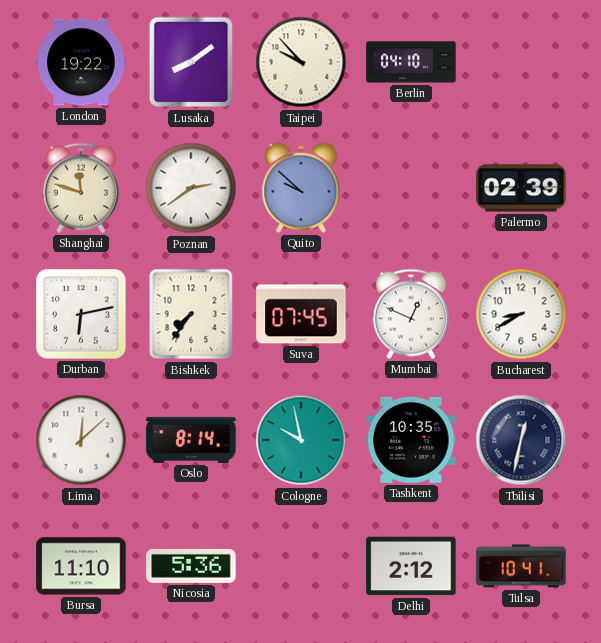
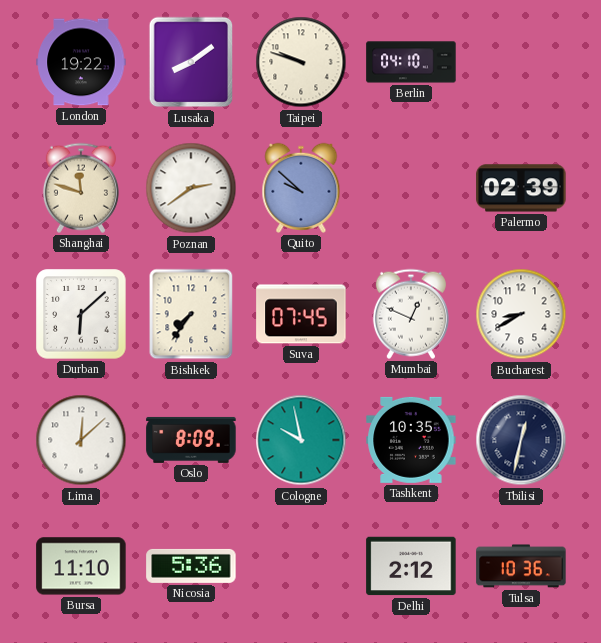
Taipei: 9:53 -> 9:48 (301, 62)
Durban: 6:13 -> 6:08 (81, 314)
Oslo: 8:14 -> 8:09 (191, 440)
Tulsa: 10:41 -> 10:36 (521, 566)
